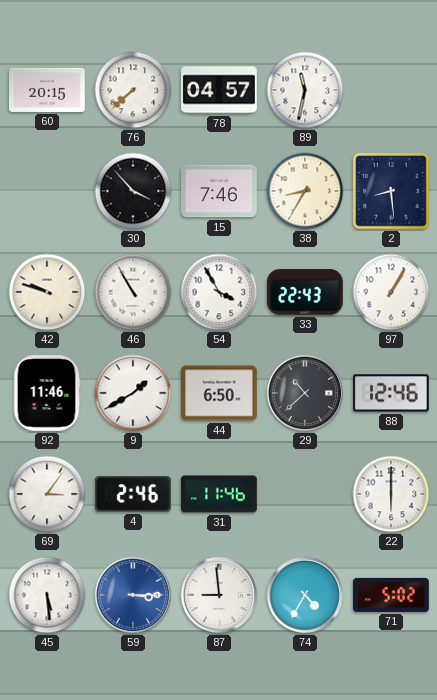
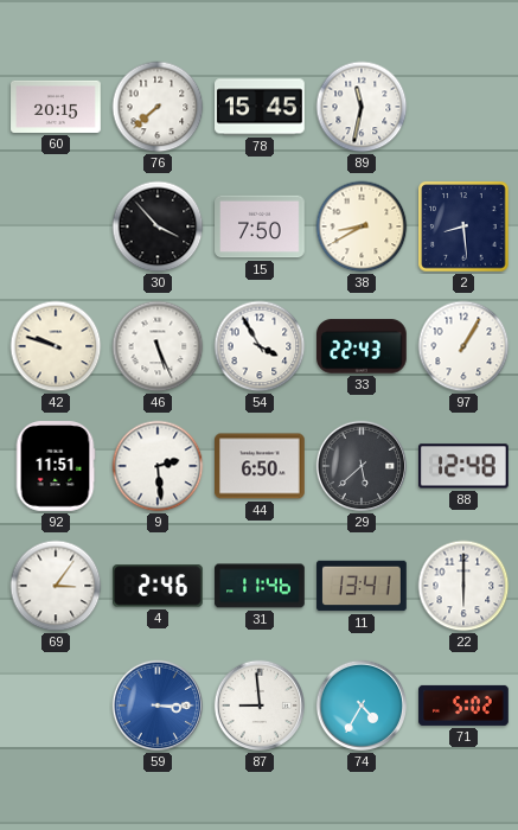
78: 04:57 -> 15:45 (261, 107)
15: 7:46 -> 7:50 (260, 226)
38: 8:35 -> 8:40 (362, 226)
46: 10:55 -> 5:26 (158, 346)
92: 11:46 -> 11:51 (56, 466)
9: 1:40 -> 2:29 (158, 466)
29: 10:38 -> 5:38 (362, 466)
88: 12:46 -> 12:48 (465, 466)
11: none -> 13:41 (362, 586)
45: 5:29 -> none (47, 595)
